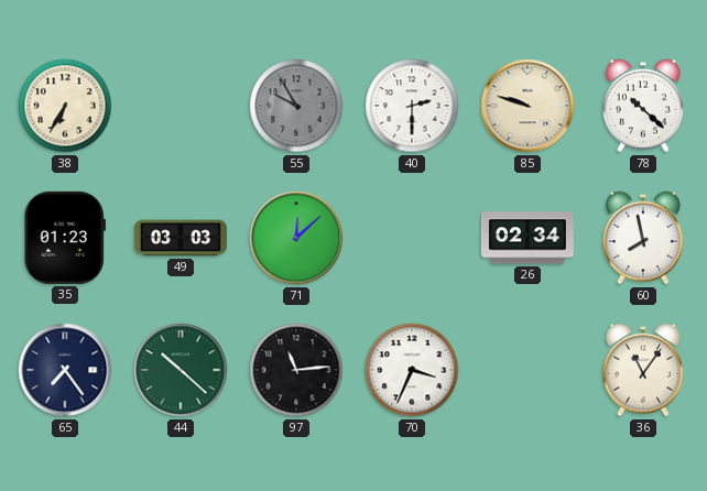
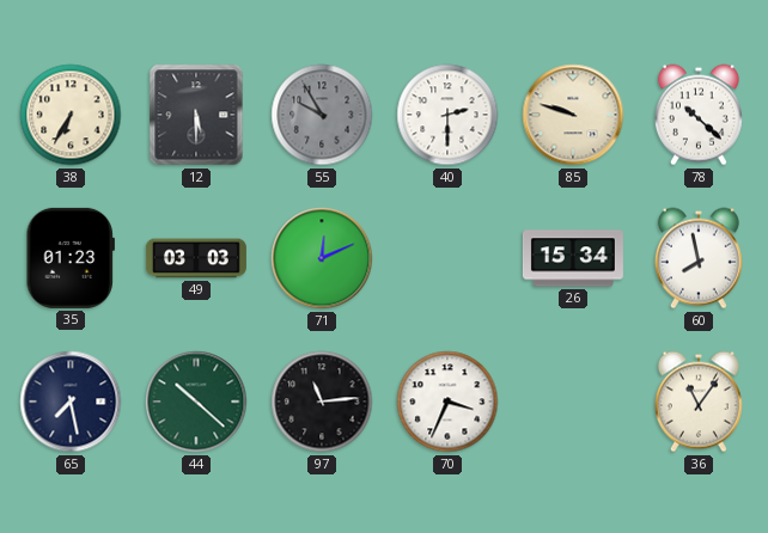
12: none -> 5:30 (196, 115)
71: 12:08 -> 12:11 (322, 258)
26: 02:34 -> 15:34 (573, 258)
65: 7:24 -> 7:28 (71, 402)
